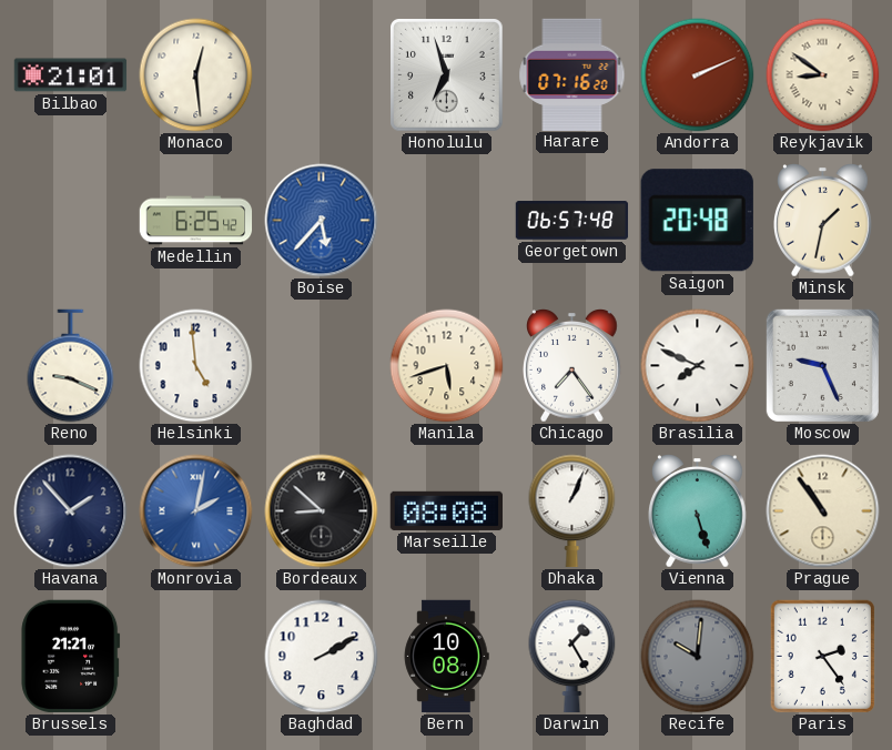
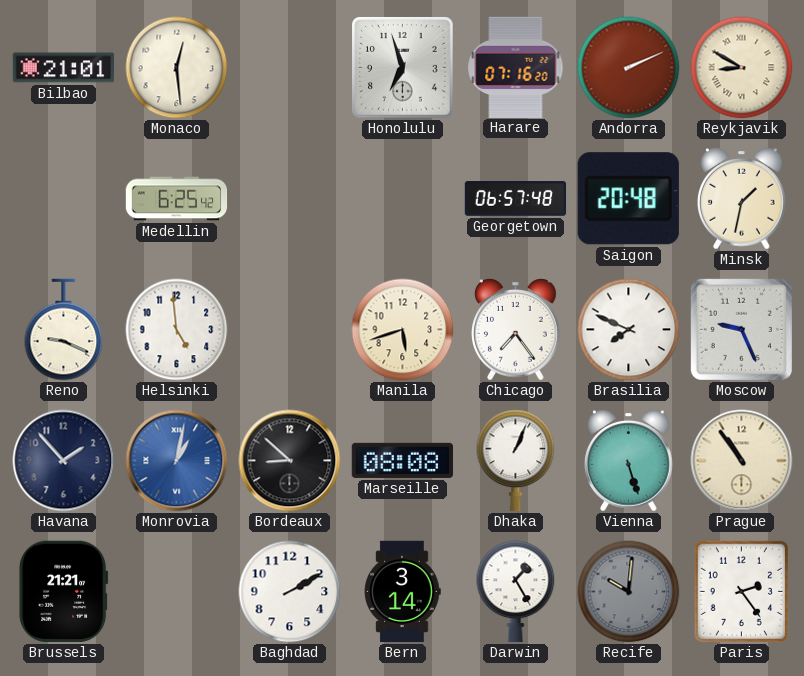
Reykjavik: 8:51 -> 8:50 (742, 68)
Boise: 5:37 -> none (322, 221)
Monrovia: 2:02 -> 1:02 (177, 461)
Bern: 10:08 -> 3:14 (402, 592)
